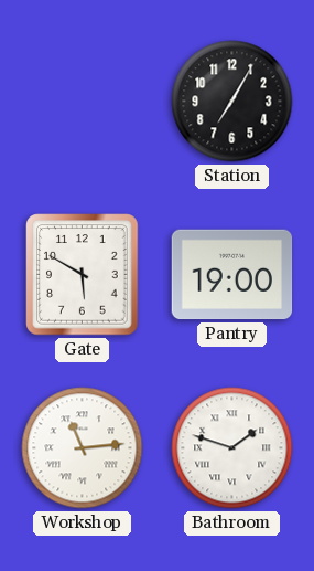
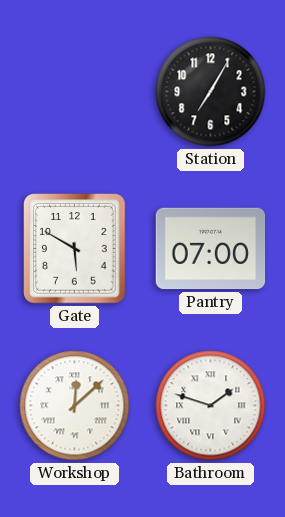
Pantry: 19:00 -> 07:00 (211, 249)
Workshop: 11:14 -> 12:08 (75, 406)
